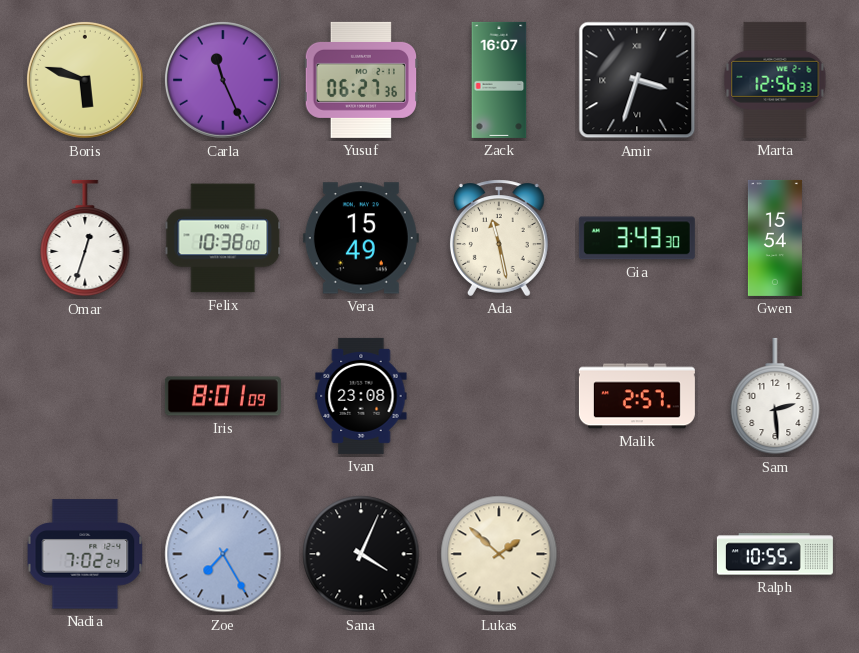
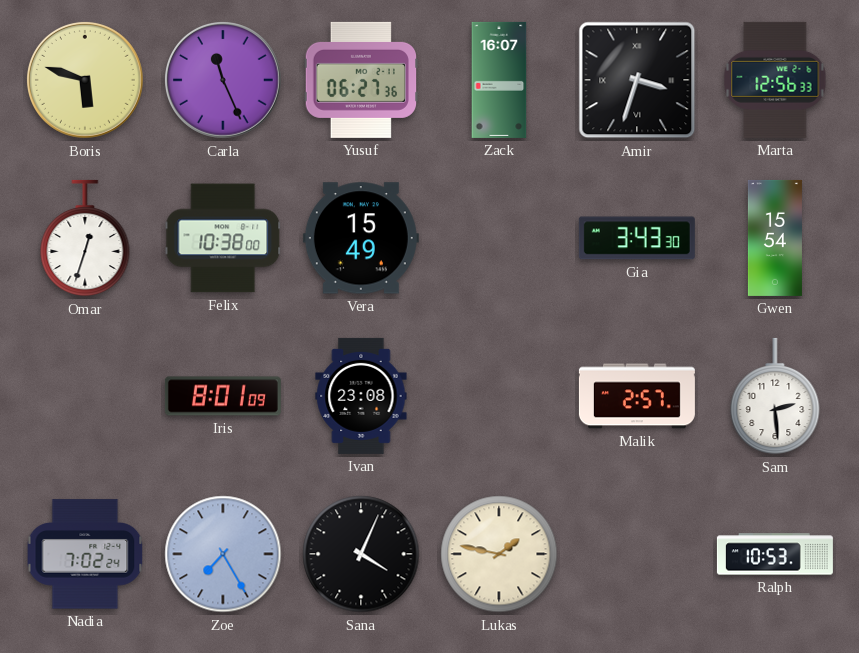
Ada: 11:28 -> none (499, 238)
Lukas: 1:52 -> 1:47 (499, 554)
Ralph: 10:55 -> 10:53 (775, 554)
